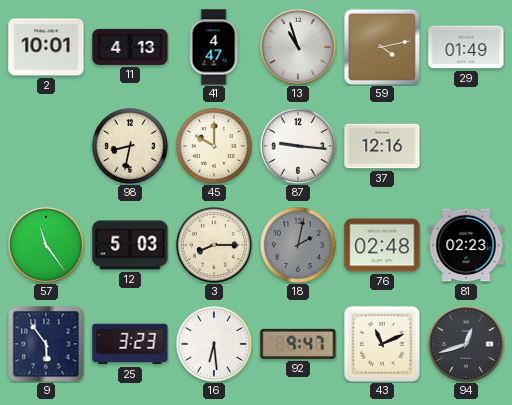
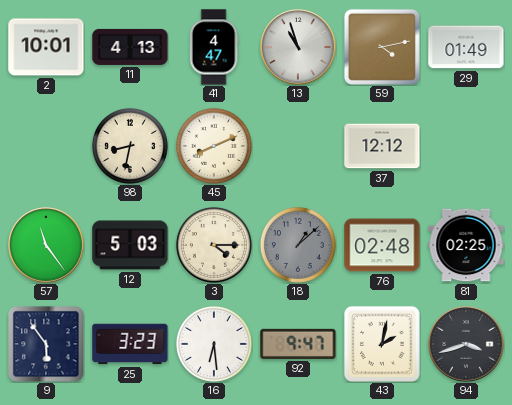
45: 10:00 -> 8:11 (214, 146)
87: 9:16 -> none (298, 146)
37: 12:16 -> 12:12 (382, 146)
3: 8:15 -> 4:15 (214, 245)
18: 2:02 -> 1:08 (298, 245)
81: 02:23 -> 02:25 (466, 245)
43: 11:11 -> 2:02 (382, 344)
94: 12:42 -> 3:42 (466, 344)
